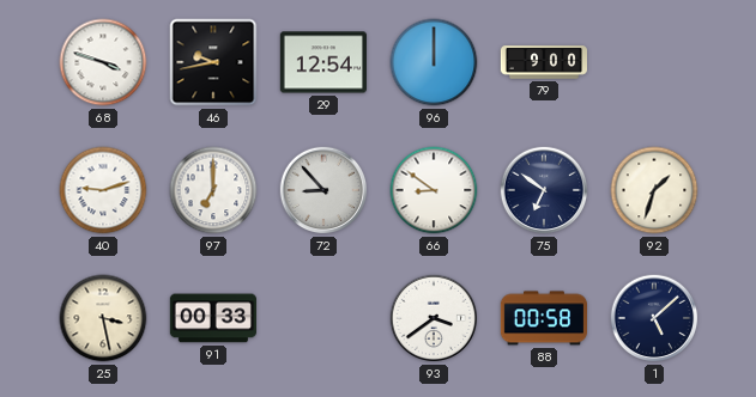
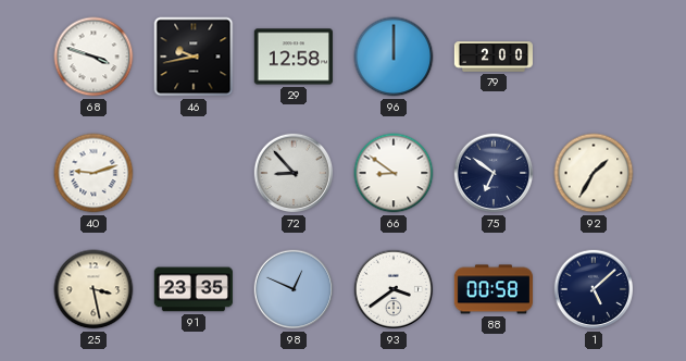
29: 12:54 -> 12:58 (294, 57)
79: 9:00 -> 2:00 (492, 57)
97: 7:00 -> none (213, 190)
92: 1:33 -> 1:35 (594, 173)
91: 00:33 -> 23:35 (194, 289)
98: none -> 12:49 (294, 289)
